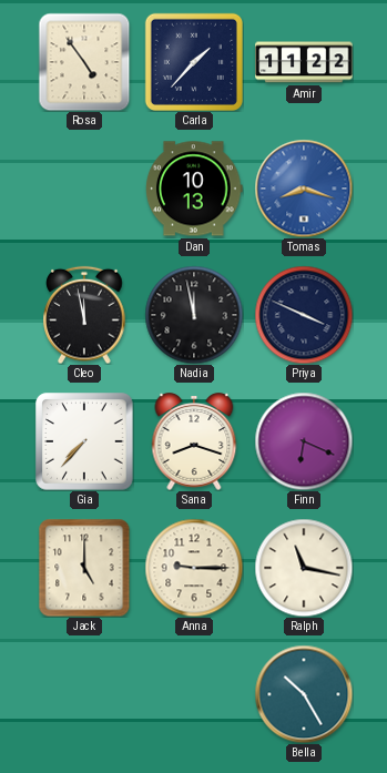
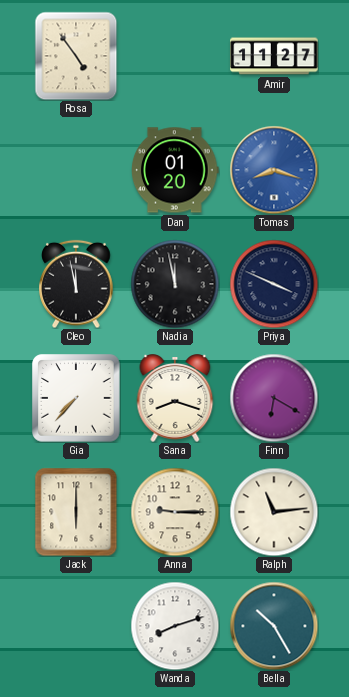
Carla: 1:37 -> none (194, 62)
Amir: 11:22 -> 11:27 (274, 56)
Dan: 10:13 -> 01:20 (176, 170)
Finn: 6:19 -> 6:20 (274, 398)
Jack: 5:00 -> 6:00 (76, 512)
Ralph: 11:17 -> 11:14 (274, 512)
Wanda: none -> 8:12 (175, 626)
